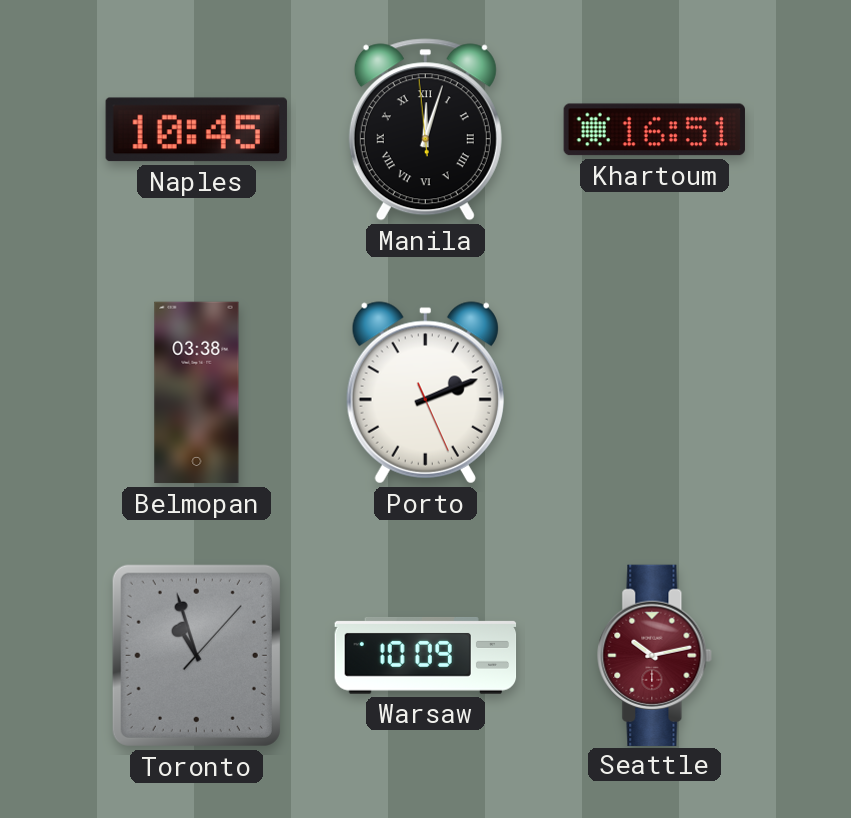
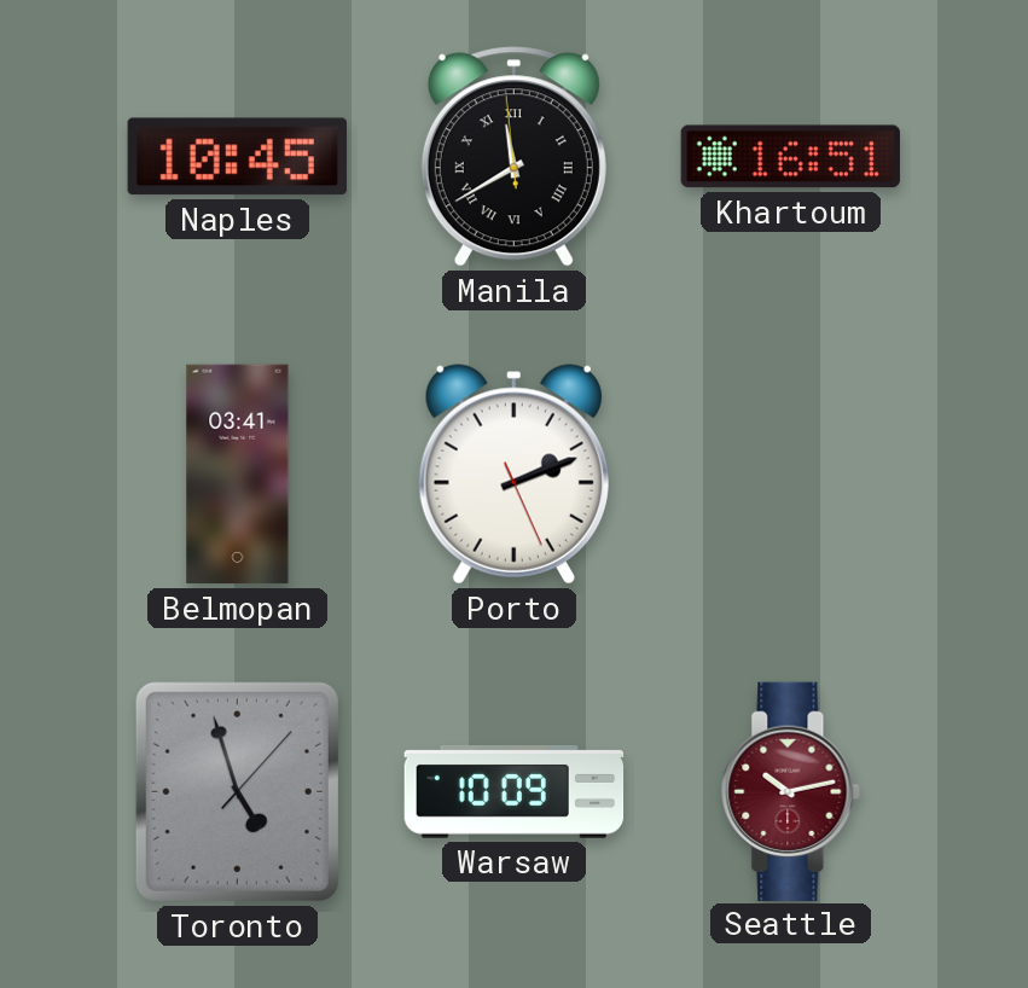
Manila: 12:02 -> 11:39 (513, 157)
Belmopan: 03:38 -> 03:41 (238, 475)
Toronto: 10:57 -> 4:57 (237, 791)
